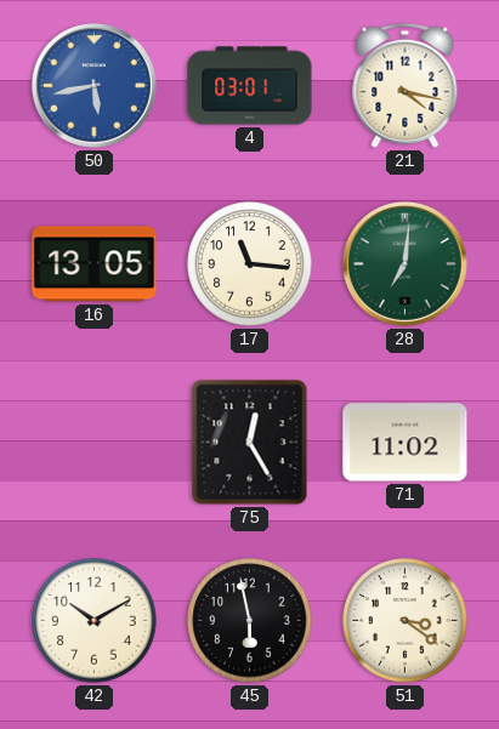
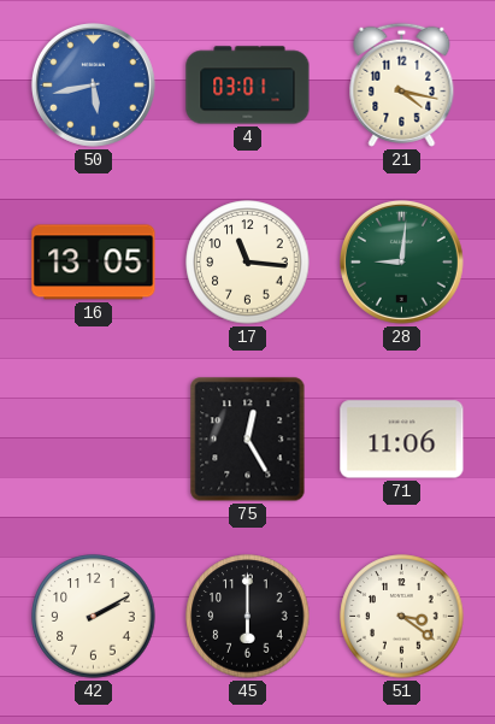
28: 7:01 -> 9:01 (401, 261)
71: 11:02 -> 11:06 (402, 440)
42: 10:10 -> 2:10 (94, 617)
45: 5:58 -> 6:00 (248, 617)
